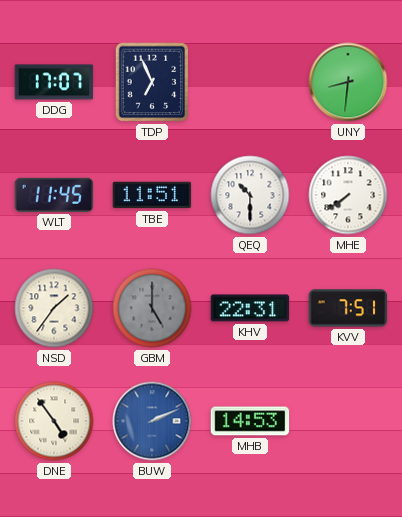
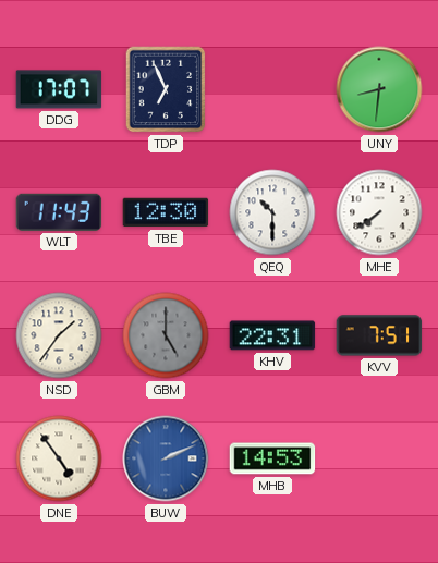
WLT: 11:45 -> 11:43 (59, 212)
TBE: 11:51 -> 12:30 (166, 212)
